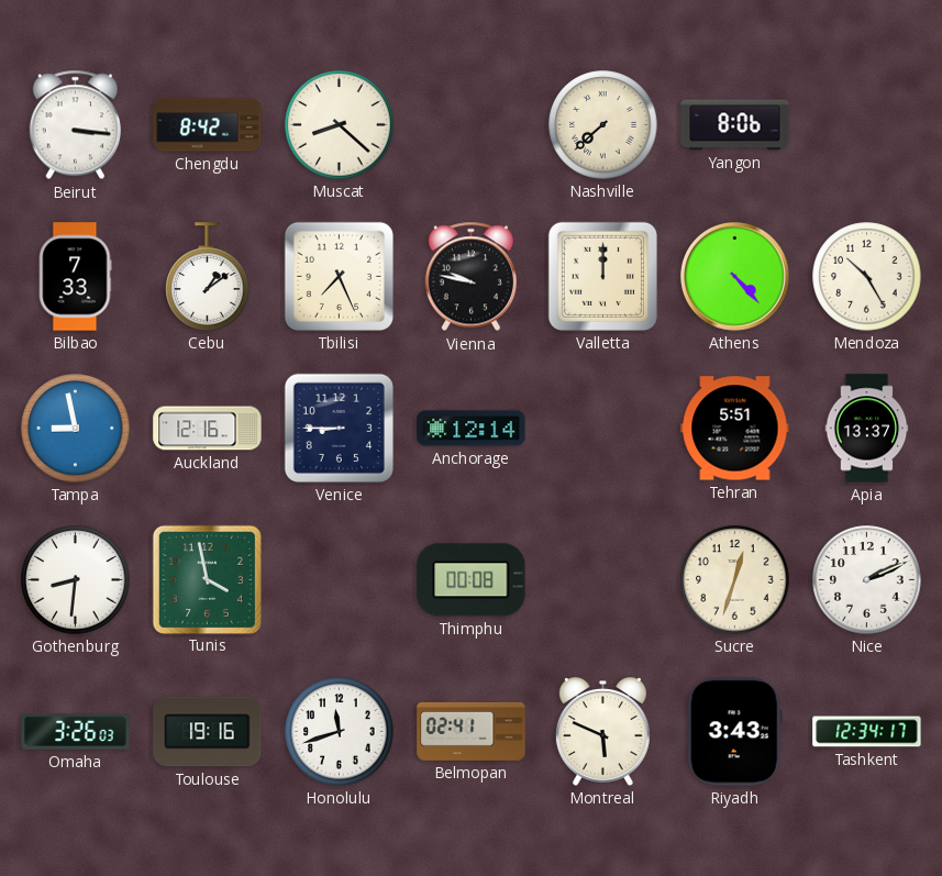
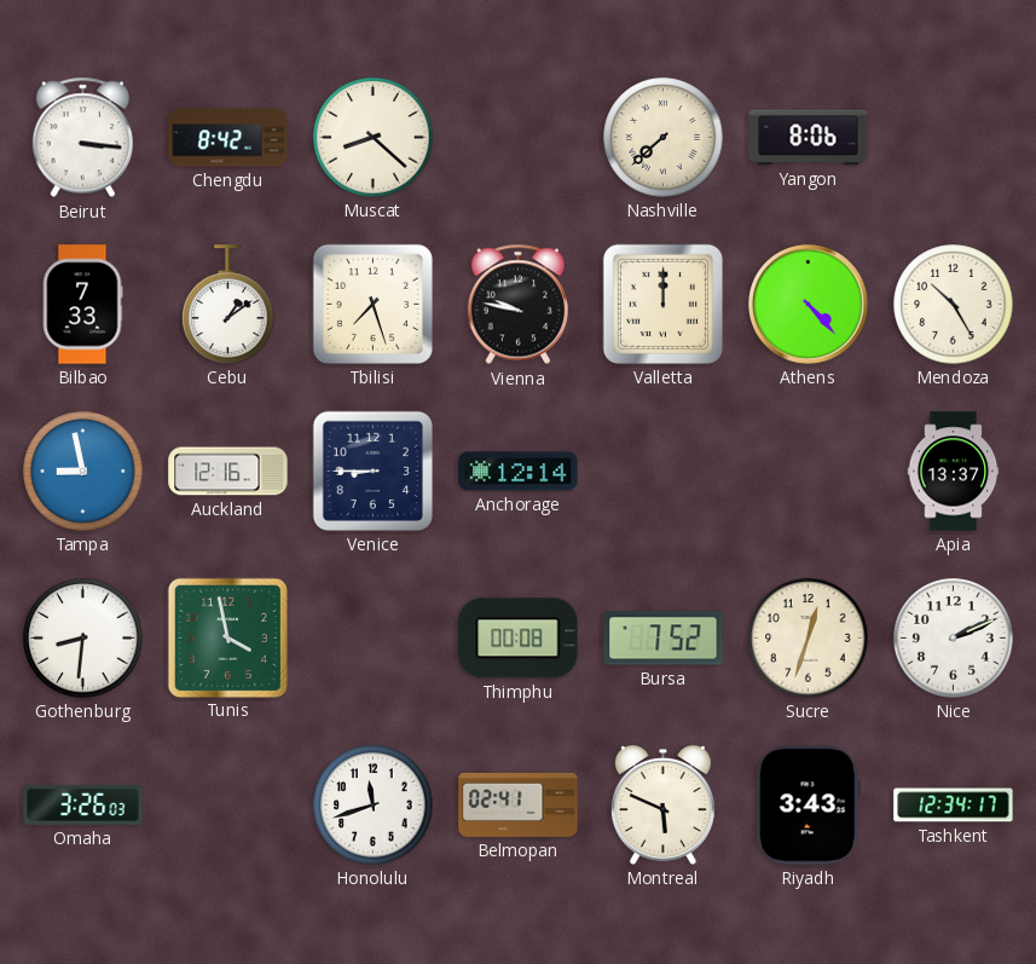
Tbilisi: 7:26 -> 7:27 (372, 304)
Tehran: 5:51 -> none (735, 429)
Bursa: none -> 7:52 (664, 639)
Toulouse: 19:16 -> none (208, 732)
